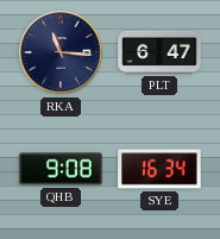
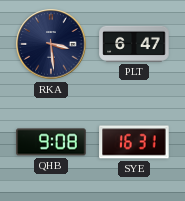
RKA: 11:16 -> 3:29 (51, 44)
SYE: 16:34 -> 16:31 (134, 142)
